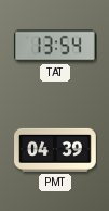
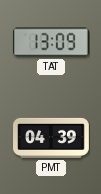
TAT: 13:54 -> 13:09 (51, 42)
